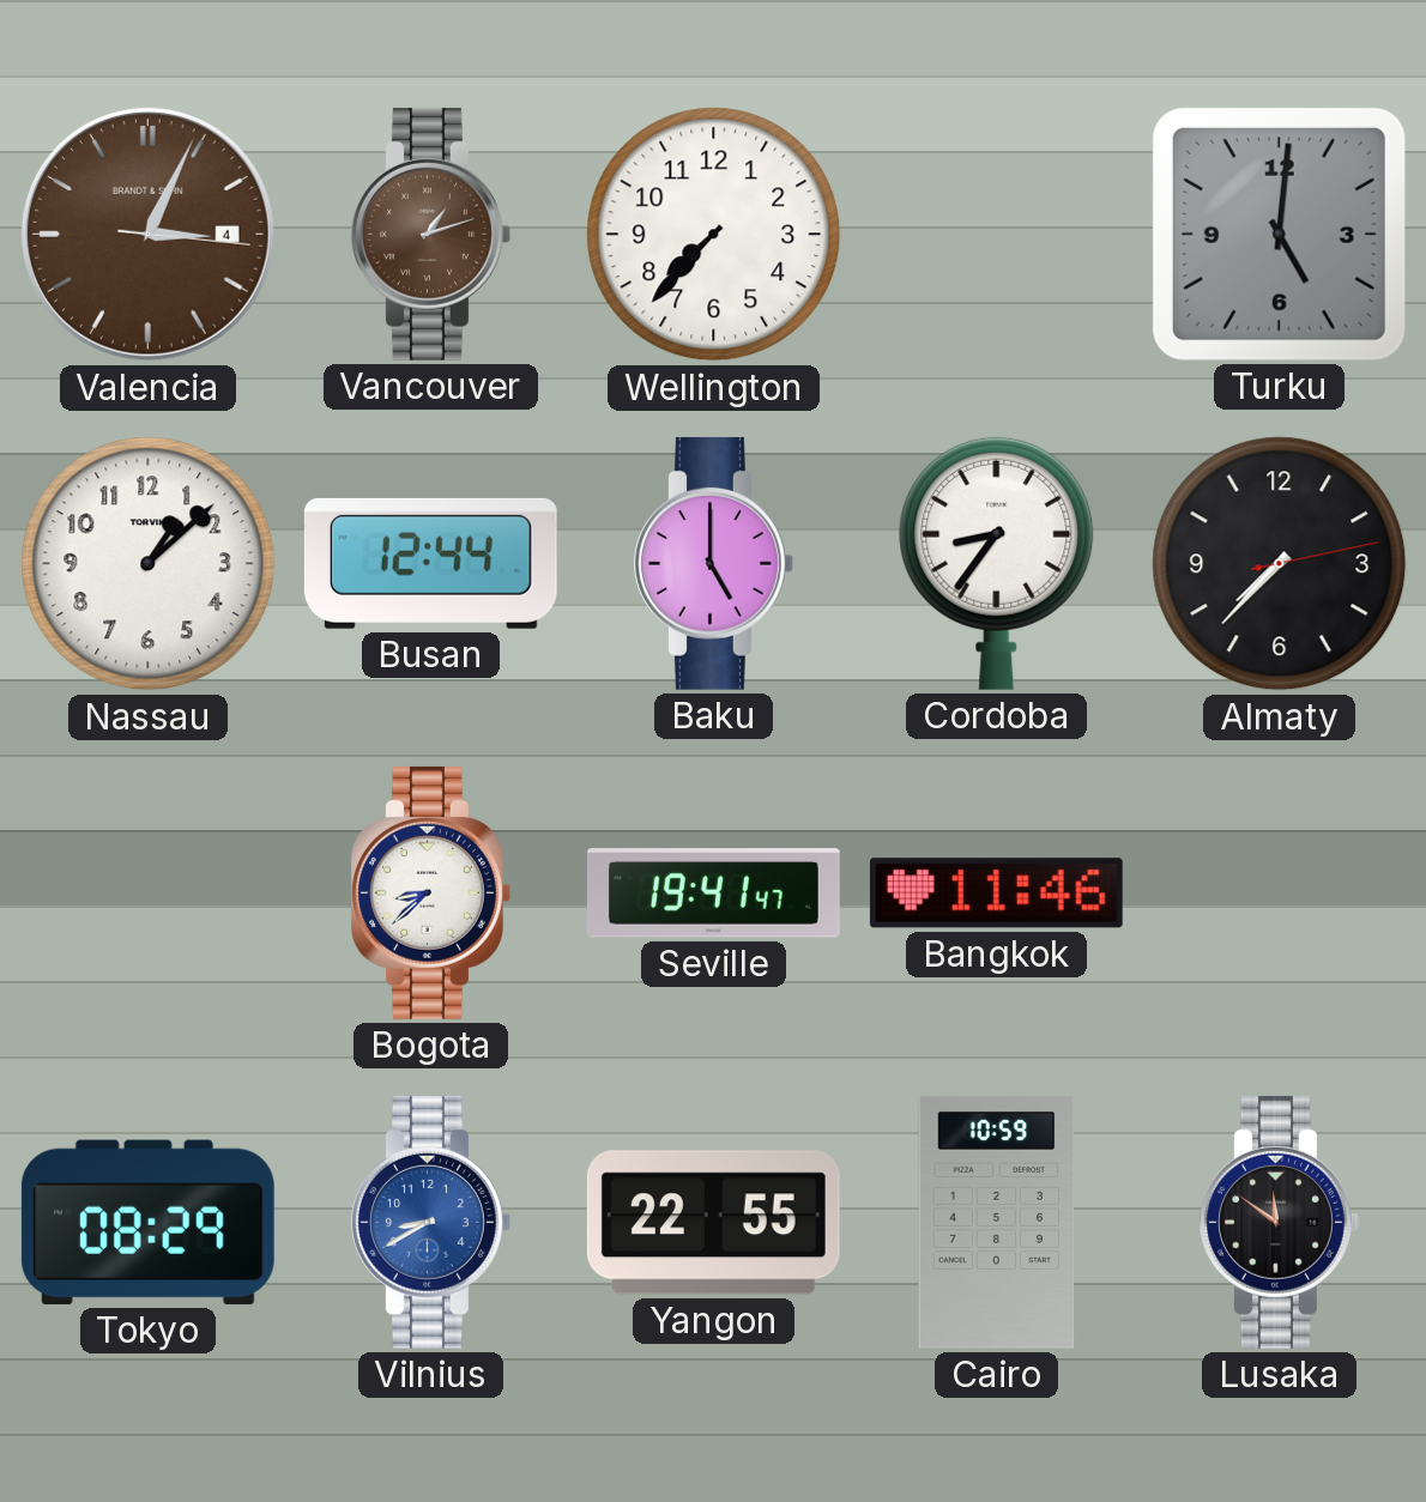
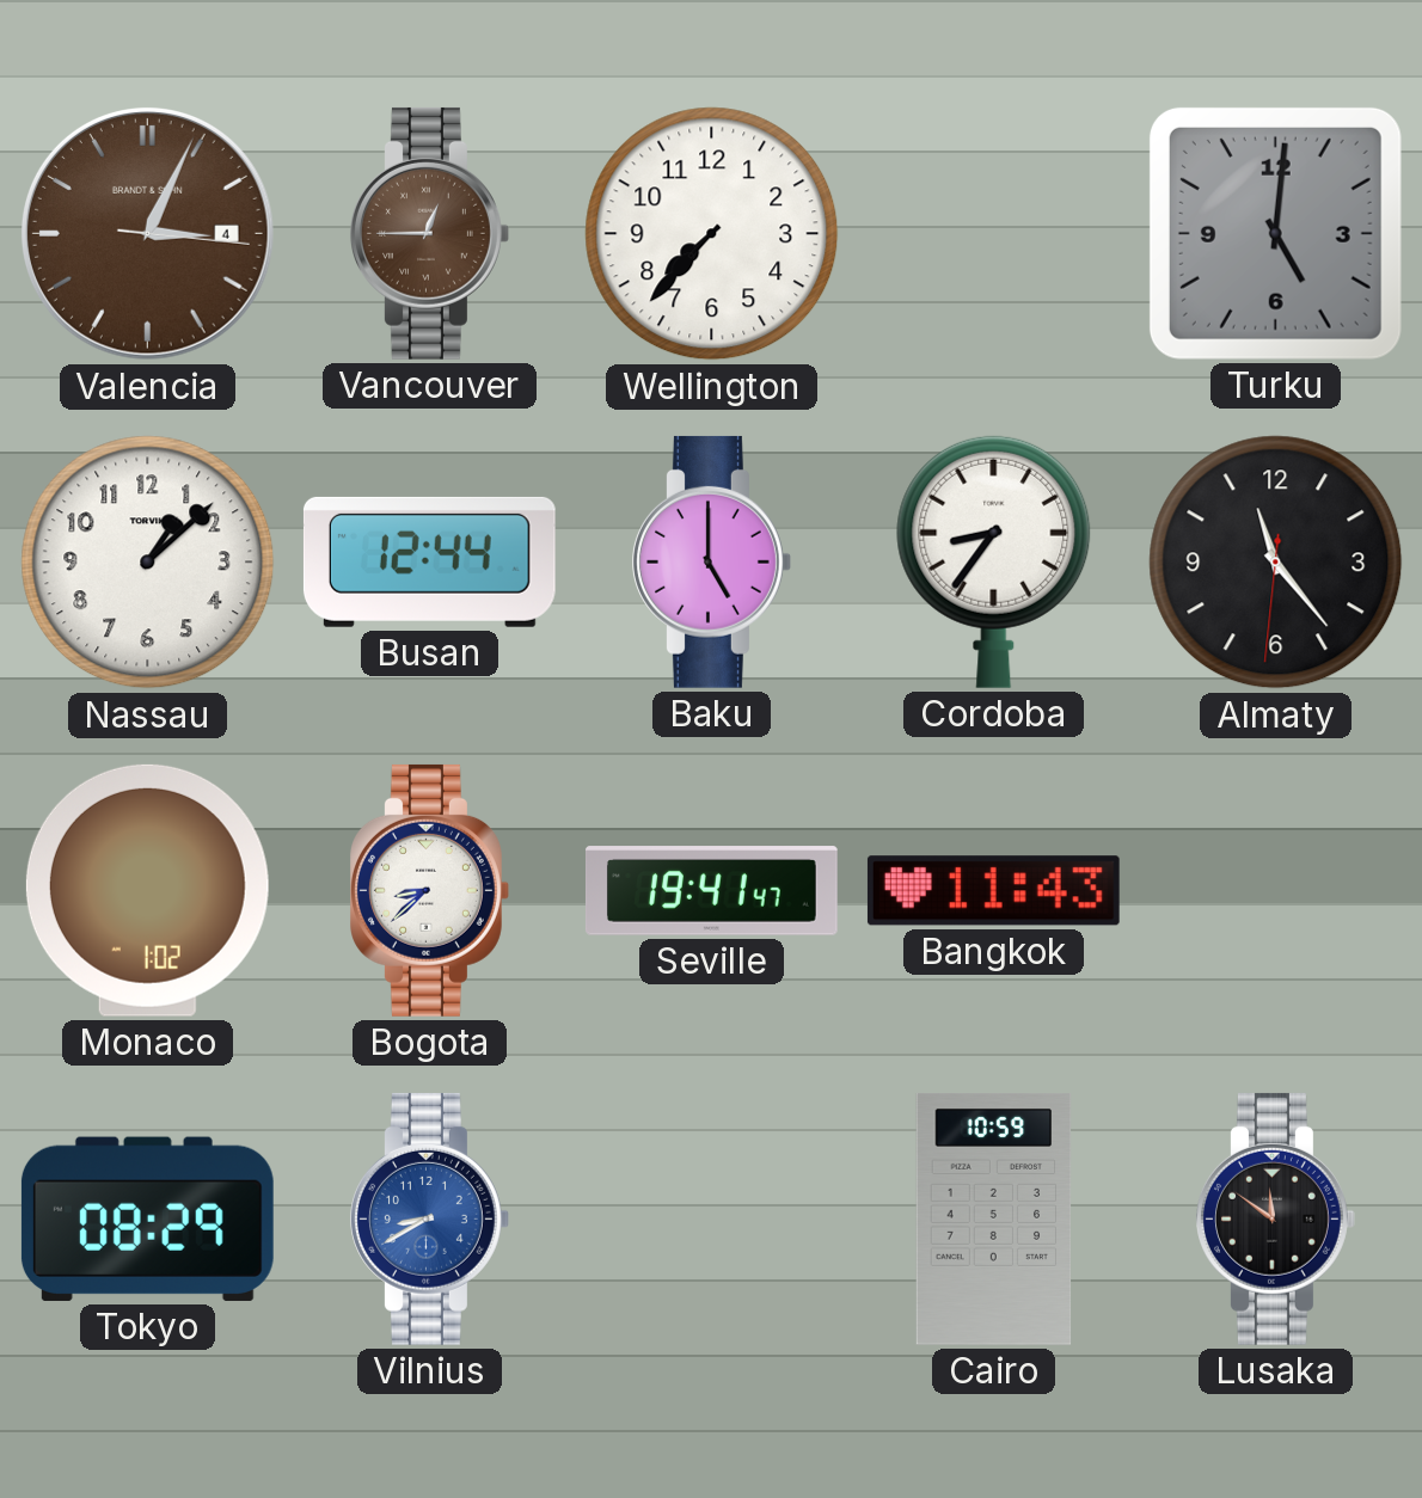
Vancouver: 1:12 -> 12:45 (430, 233)
Almaty: 7:37 -> 11:23 (1276, 563)
Monaco: none -> 1:02 (147, 890)
Bangkok: 11:46 -> 11:43 (993, 891)
Yangon: 22:55 -> none (713, 1223)
